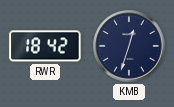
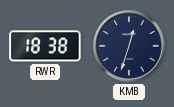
RWR: 18:42 -> 18:38 (45, 46)
